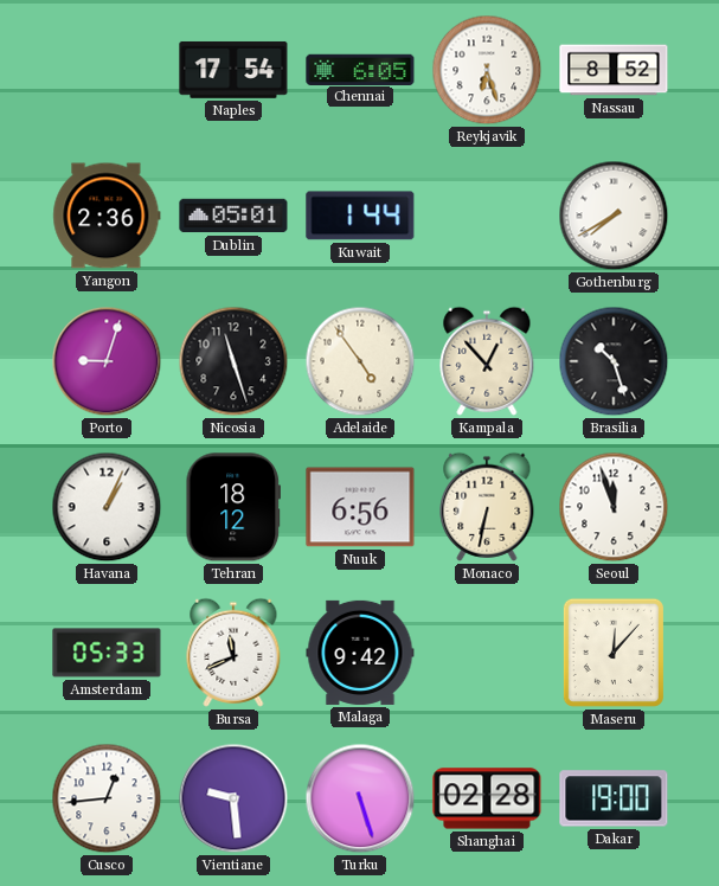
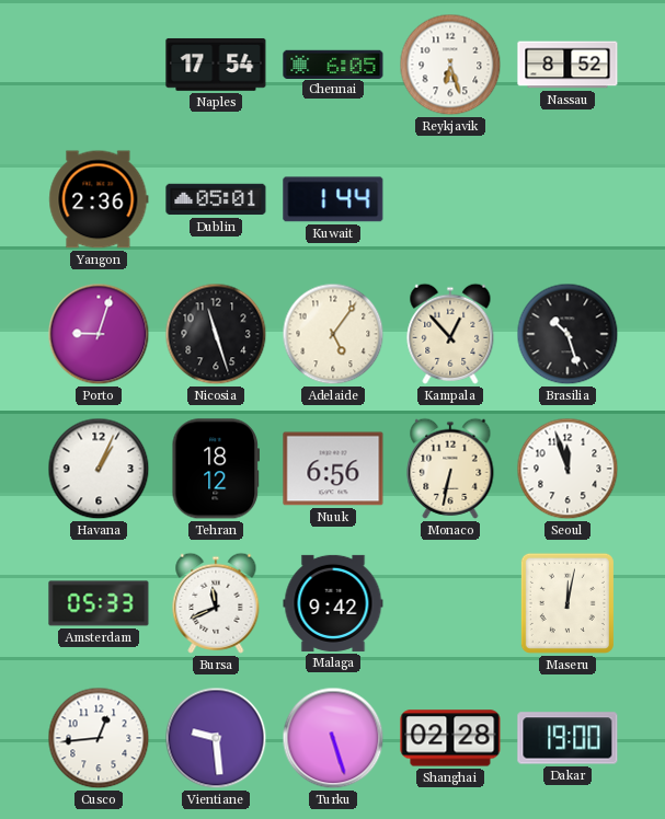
Gothenburg: 7:40 -> none (614, 216)
Adelaide: 4:54 -> 5:06 (333, 334)
Maseru: 12:07 -> 12:02 (567, 603)
